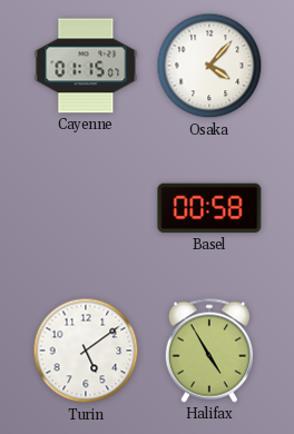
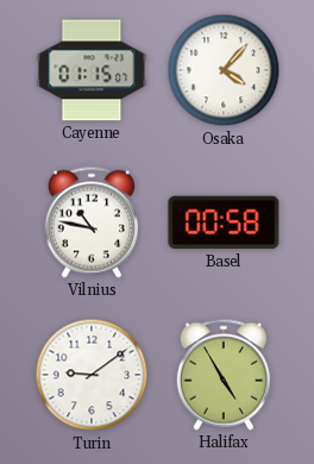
Vilnius: none -> 10:47 (92, 222)
Turin: 5:09 -> 9:09 (92, 375)
